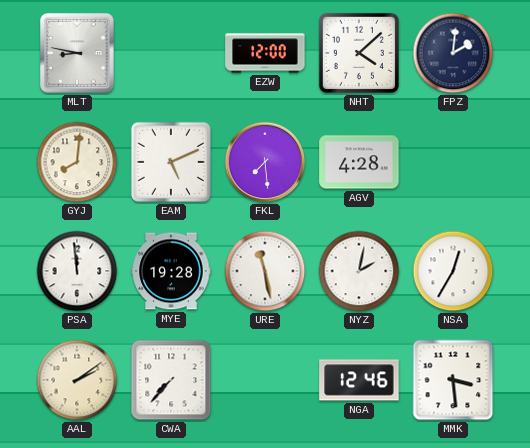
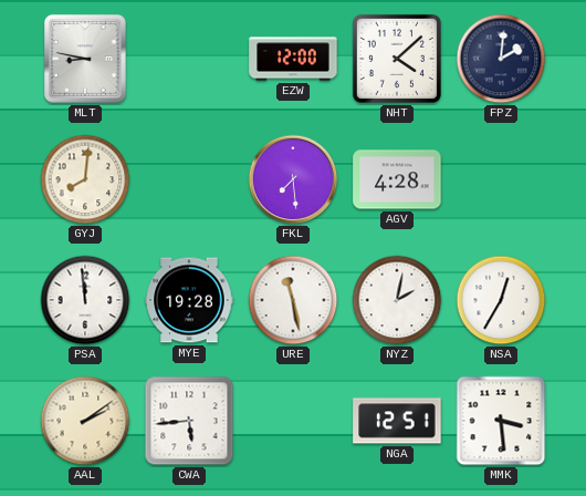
EAM: 5:11 -> none (171, 162)
CWA: 7:37 -> 5:44 (189, 421)
NGA: 12:46 -> 12:51 (397, 421)
